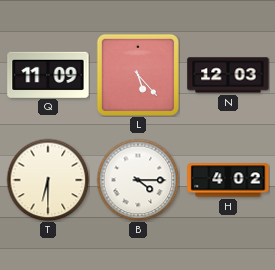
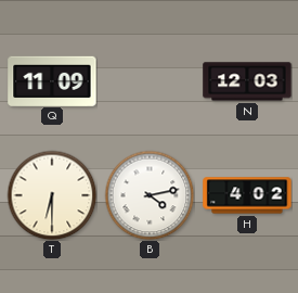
L: 5:23 -> none (138, 75)
B: 4:15 -> 4:13 (150, 195)
